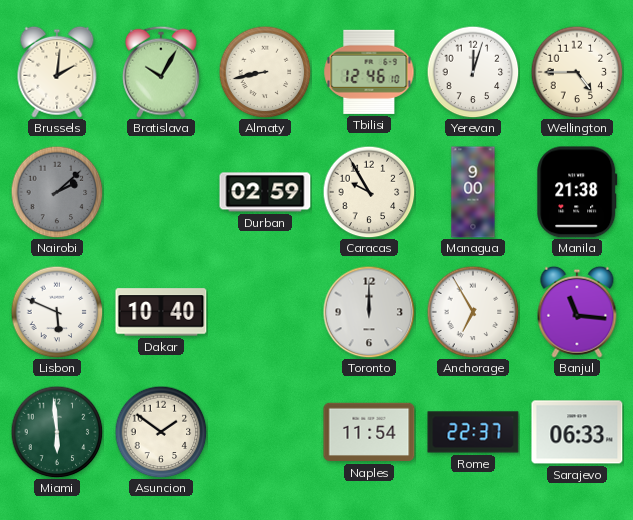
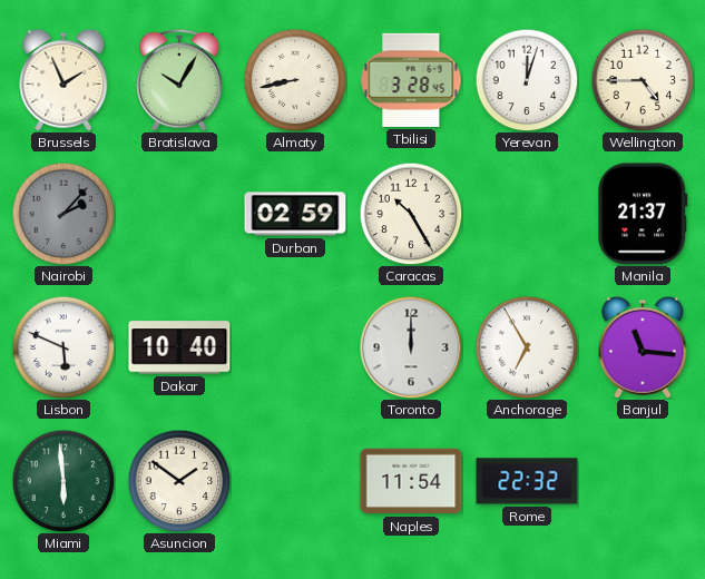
Brussels: 2:01 -> 1:56 (63, 80)
Tbilisi: 12:46 -> 3:28 (411, 80)
Nairobi: 2:08 -> 2:07 (63, 214)
Caracas: 9:55 -> 10:25 (411, 214)
Managua: 9:00 -> none (473, 192)
Manila: 21:38 -> 21:37 (643, 214)
Rome: 22:37 -> 22:32 (527, 481)
Sarajevo: 06:33 -> none (577, 432)
